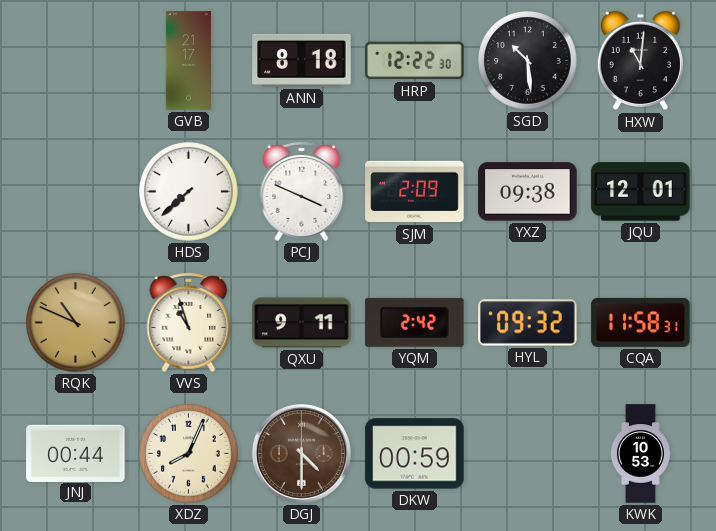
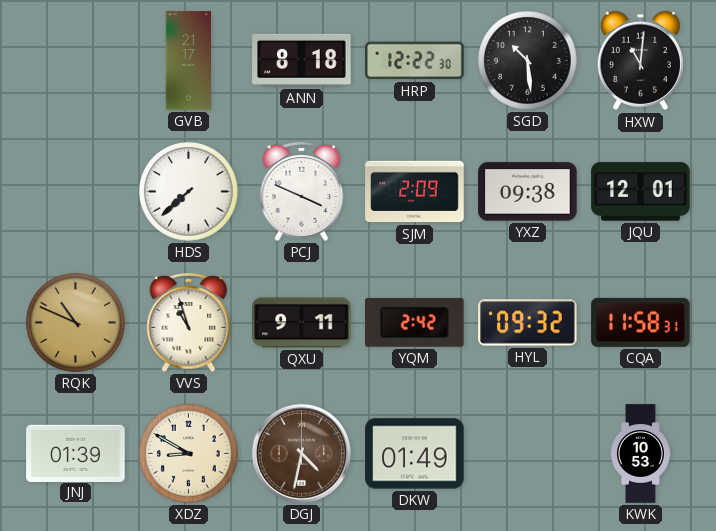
JNJ: 00:44 -> 01:39 (76, 453)
XDZ: 8:04 -> 8:50 (189, 454)
DGJ: 4:30 -> 4:32 (301, 453)
DKW: 00:59 -> 01:49 (415, 454)
